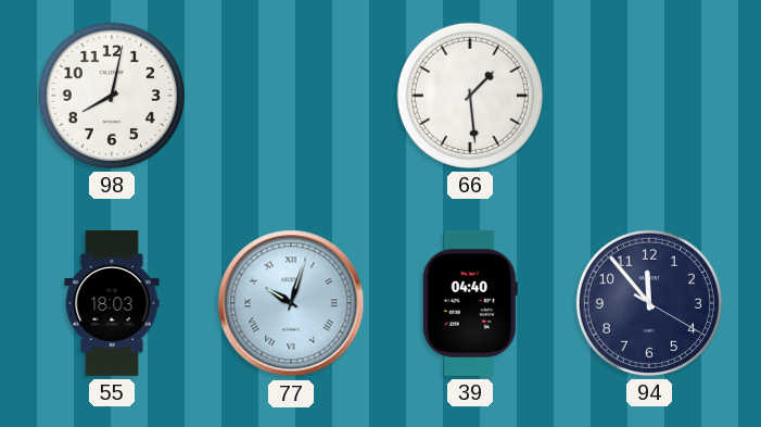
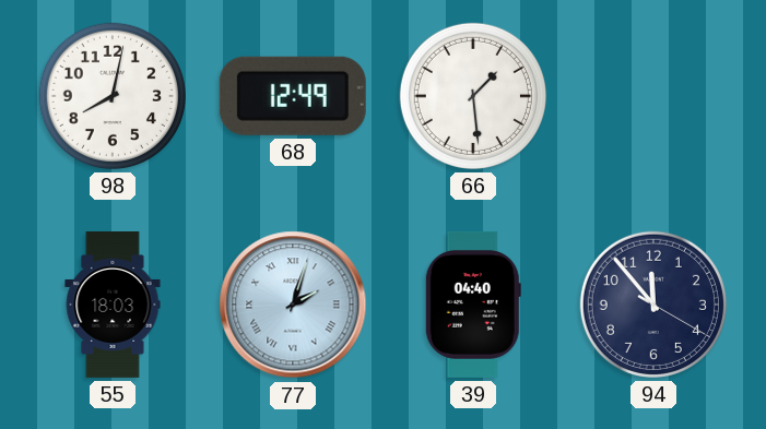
68: none -> 12:49 (293, 96)
77: 10:03 -> 2:03 (293, 305)
